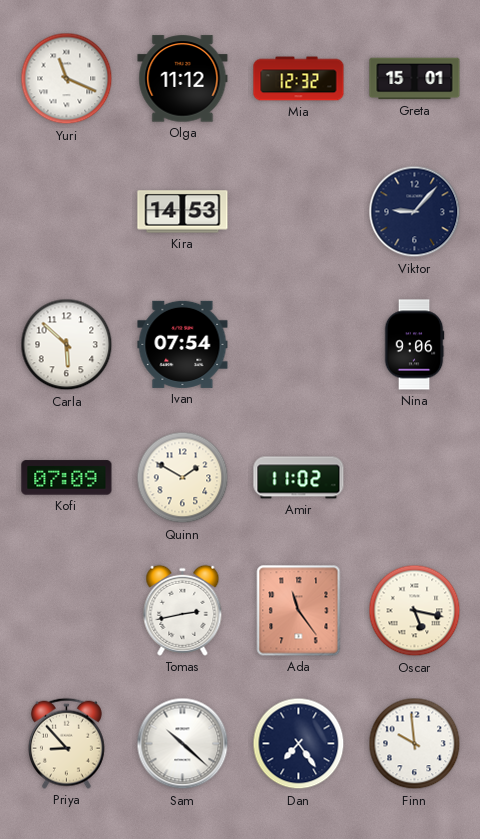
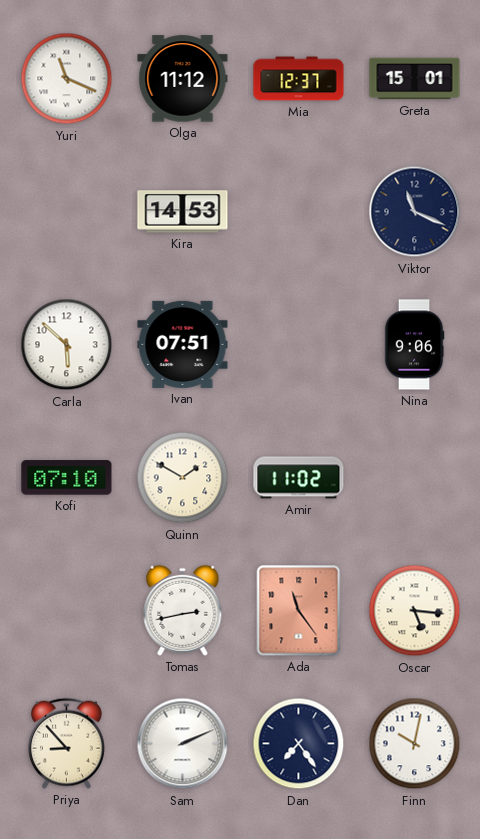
Mia: 12:32 -> 12:37 (299, 79)
Viktor: 9:07 -> 11:19 (415, 212)
Ivan: 07:54 -> 07:51 (183, 344)
Kofi: 07:09 -> 07:10 (67, 478)
Oscar: 5:17 -> 5:16 (415, 611)
Sam: 10:22 -> 2:11 (183, 744)
Finn: 9:59 -> 10:02 (415, 744)
